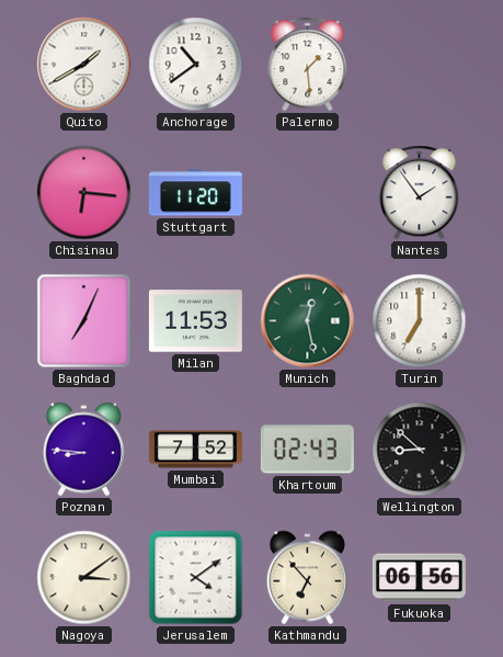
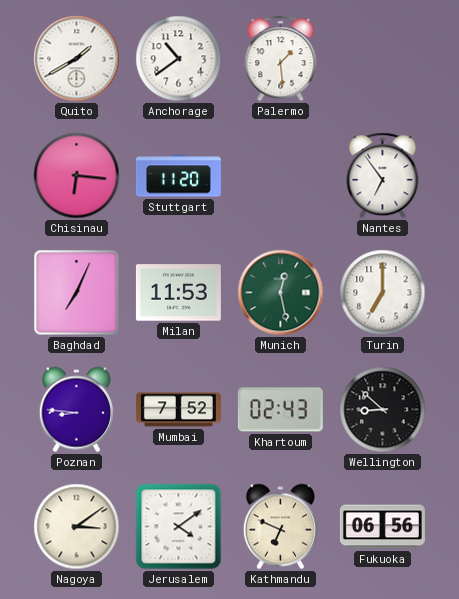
Nantes: 1:54 -> 6:54 (383, 176)
Kathmandu: 6:53 -> 6:49 (280, 527)
